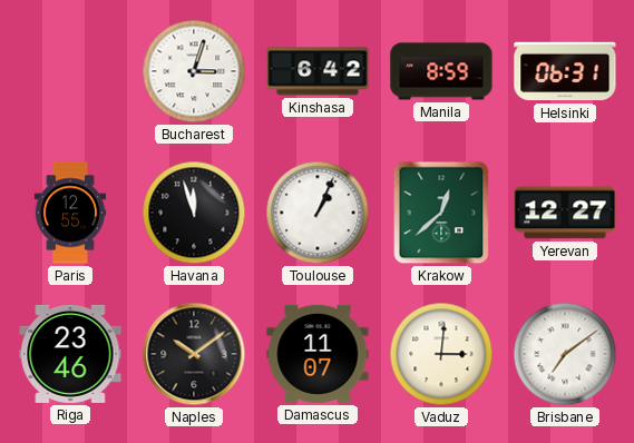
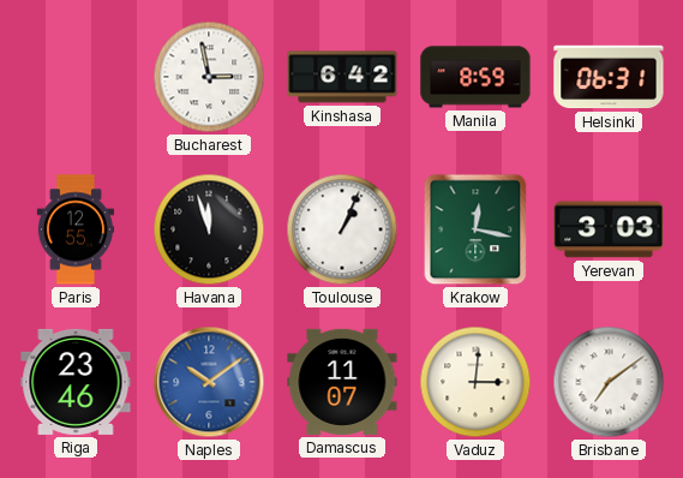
Bucharest: 3:03 -> 2:58 (209, 77)
Krakow: 12:38 -> 12:17 (475, 229)
Yerevan: 12:27 -> 3:03 (609, 229)
Naples dial: black -> blue (209, 382)
